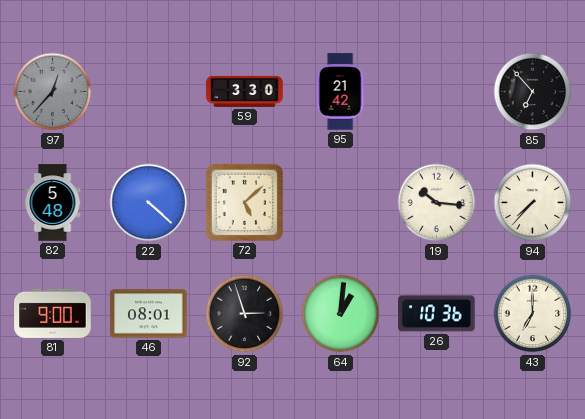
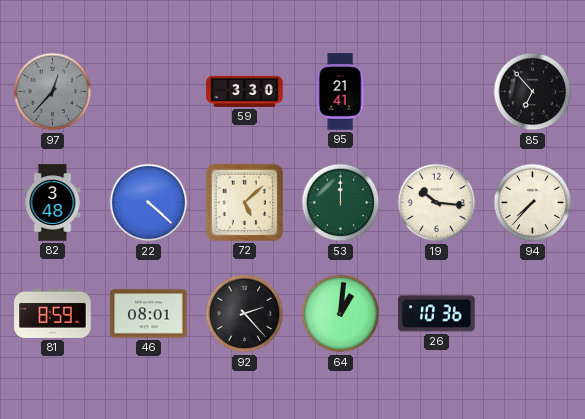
95: 21:42 -> 21:41 (340, 92)
82: 5:48 -> 3:48 (53, 203)
53: none -> 12:00 (341, 203)
81: 9:00 -> 8:59 (53, 313)
92: 2:57 -> 2:23 (245, 314)
43: 7:00 -> none (533, 314)
